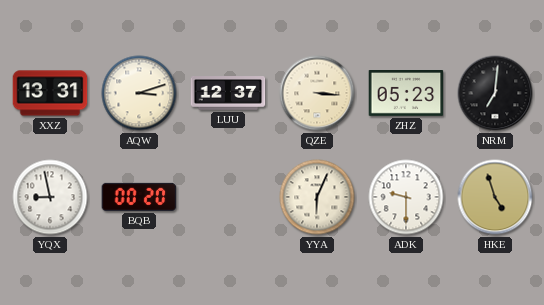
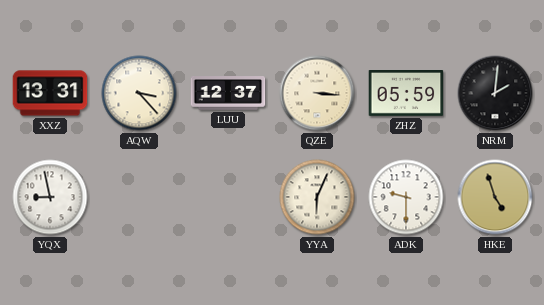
AQW: 3:12 -> 3:23 (139, 93)
ZHZ: 05:23 -> 05:59 (406, 94)
NRM: 7:01 -> 2:01 (495, 93)
BQB: 00:20 -> none (139, 197)
